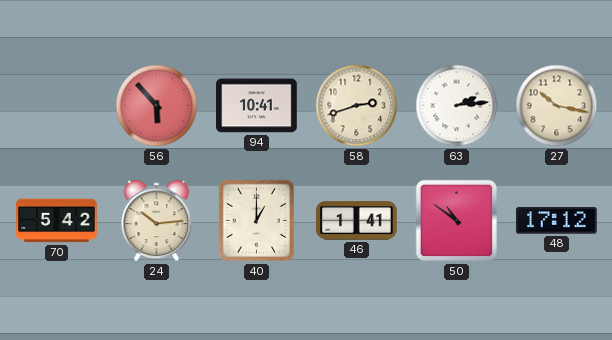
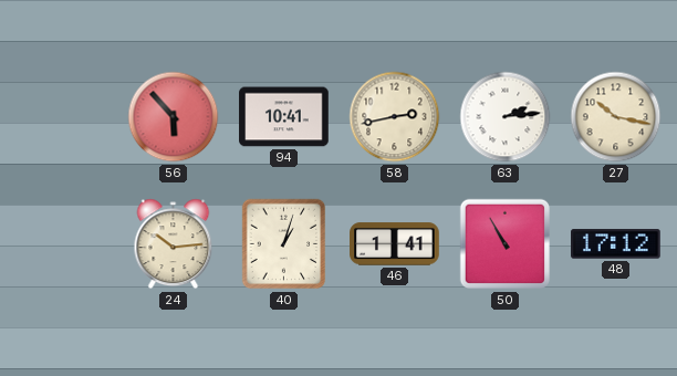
58: 2:42 -> 2:43 (395, 117)
70: 5:42 -> none (57, 221)
40: 1:00 -> 1:03 (284, 244)
50: 10:51 -> 10:55 (506, 244)
